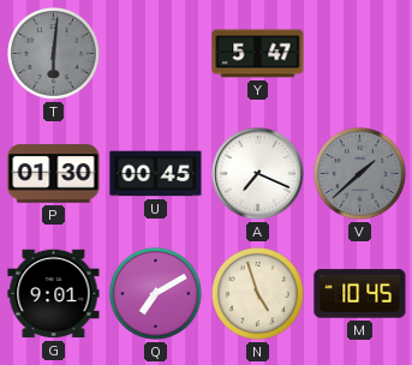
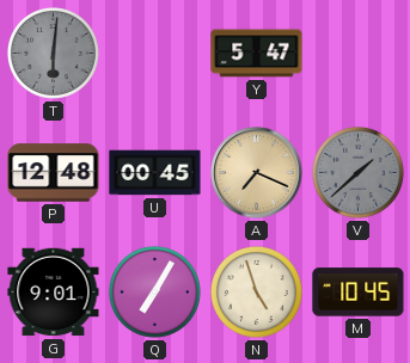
P: 01:30 -> 12:48 (54, 173)
A dial: white -> champagne (257, 173)
Q: 7:10 -> 7:05 (154, 291)
